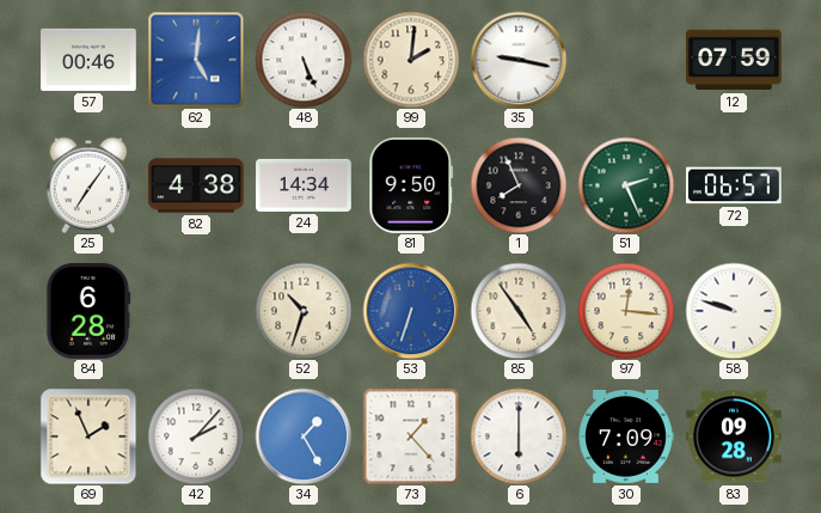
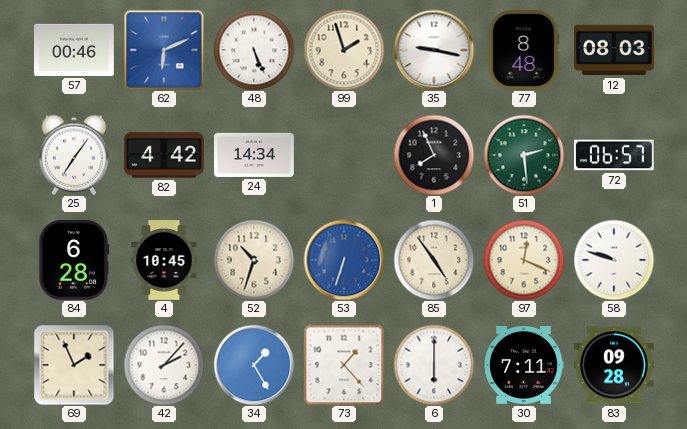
62: 5:01 -> 6:11 (164, 50)
99: 2:01 -> 1:57 (344, 50)
77: none -> 8:48 (524, 51)
12: 07:59 -> 08:03 (615, 50)
82: 4:38 -> 4:42 (165, 155)
81: 9:50 -> none (411, 185)
51: 2:26 -> 2:29 (524, 155)
4: none -> 10:45 (164, 260)
97: 12:16 -> 12:19 (524, 260)
30: 7:09 -> 7:11 (524, 366)
